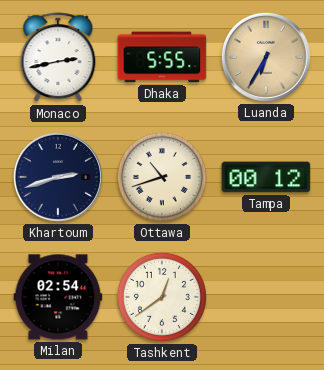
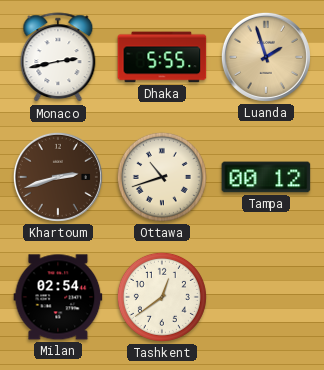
Luanda: 6:35 -> 1:57 (266, 57)
Khartoum dial: navy -> brown (58, 177)
